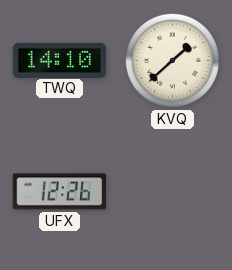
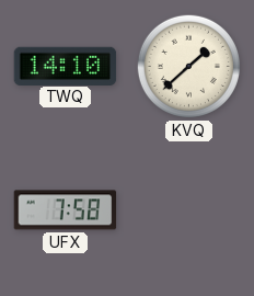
UFX: 12:26 -> 7:58 (66, 210)
